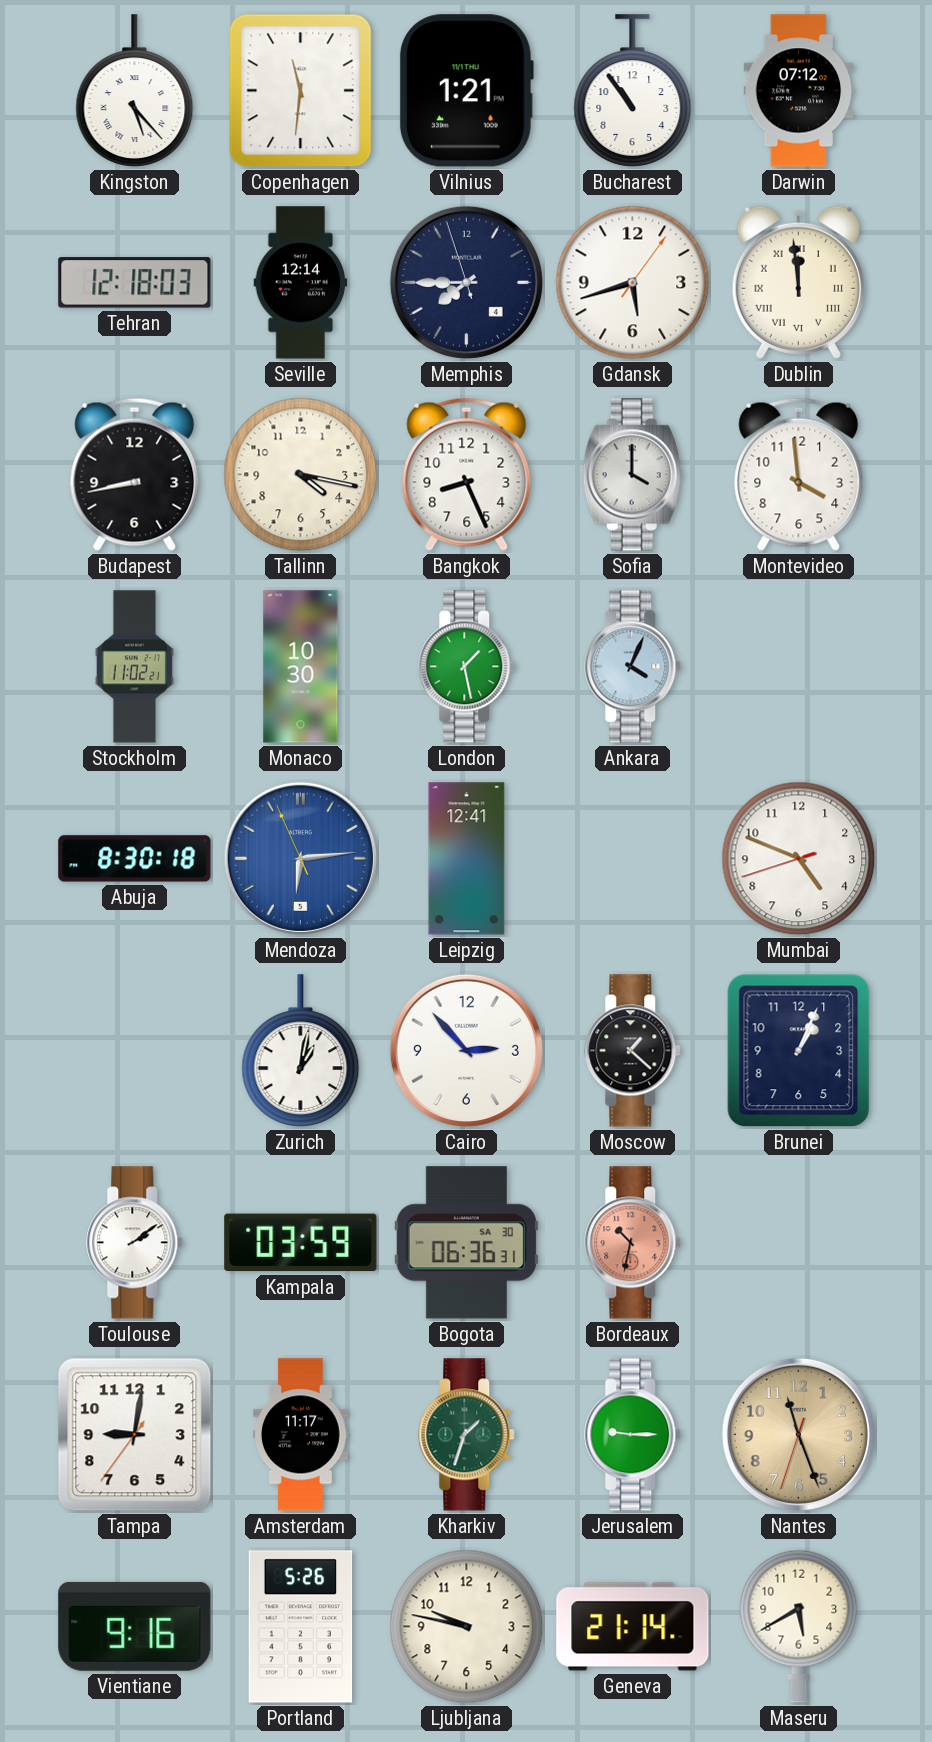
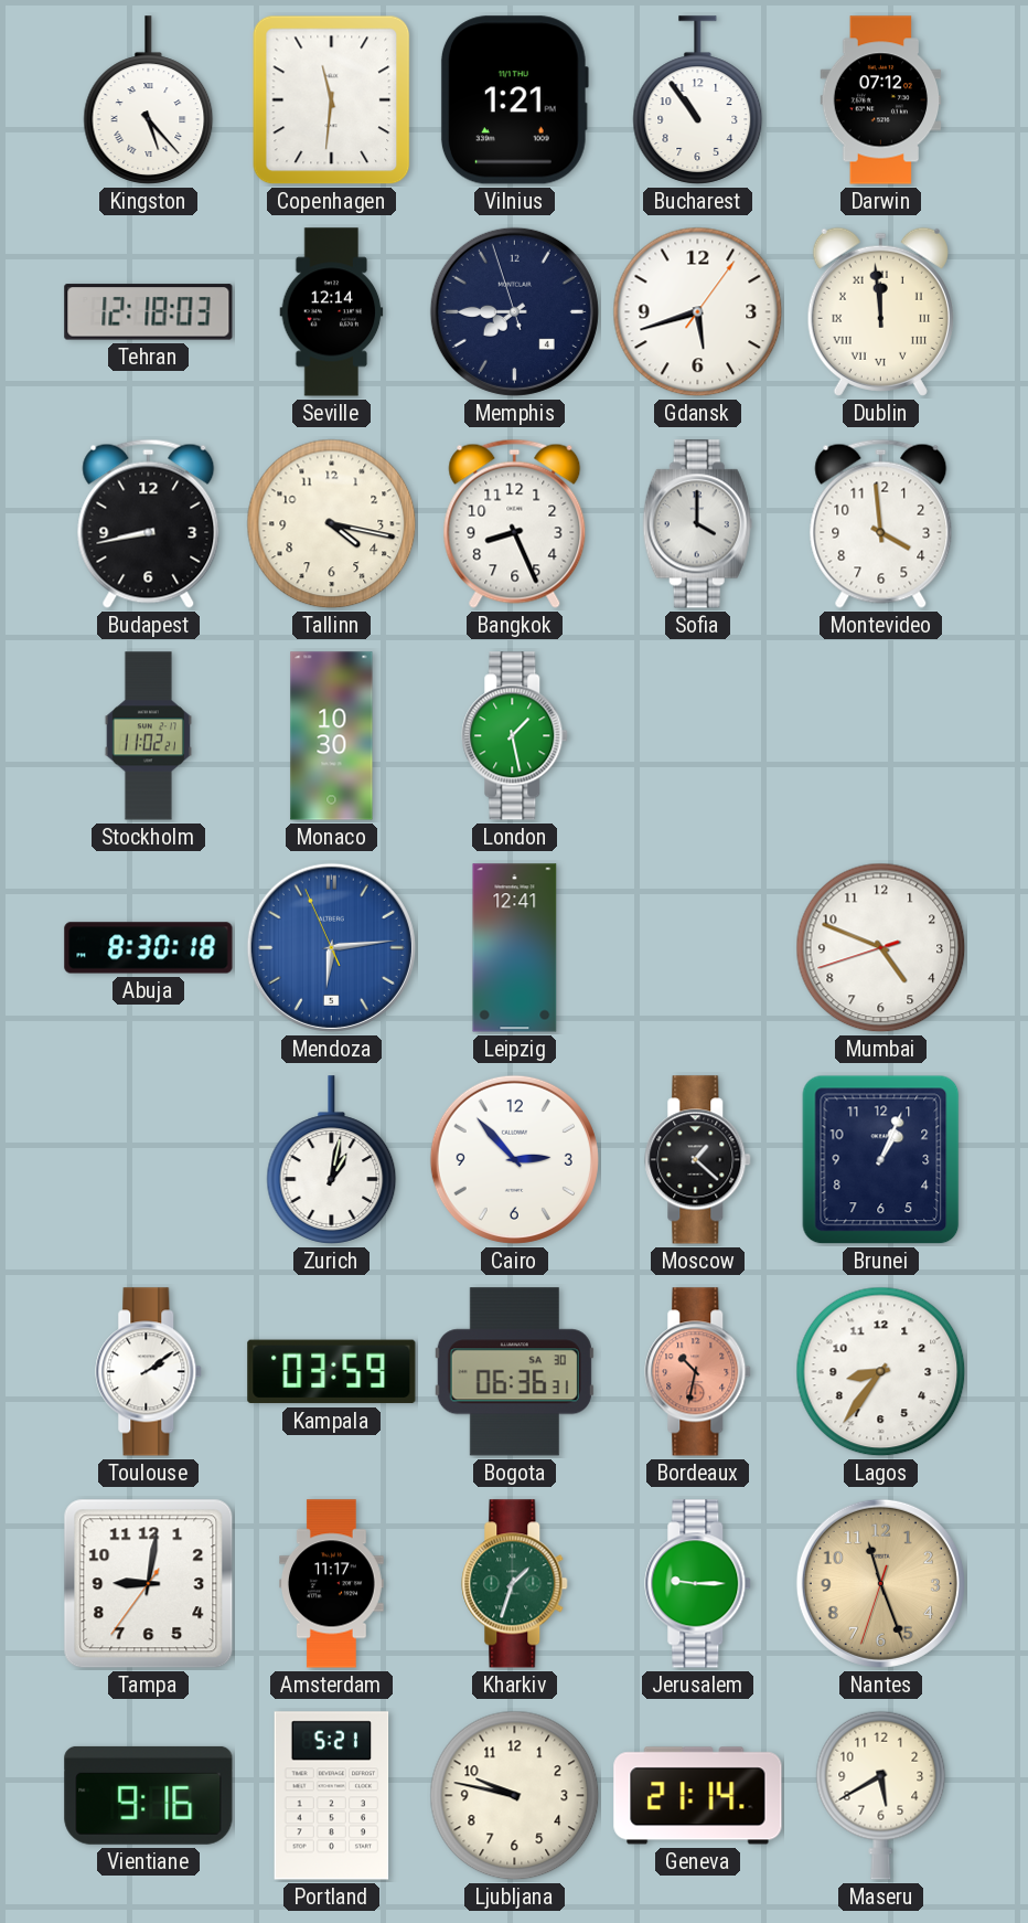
Ankara: 4:04 -> none (633, 667)
Lagos: none -> 8:36 (881, 1372)
Portland: 5:26 -> 5:21 (332, 1796)
